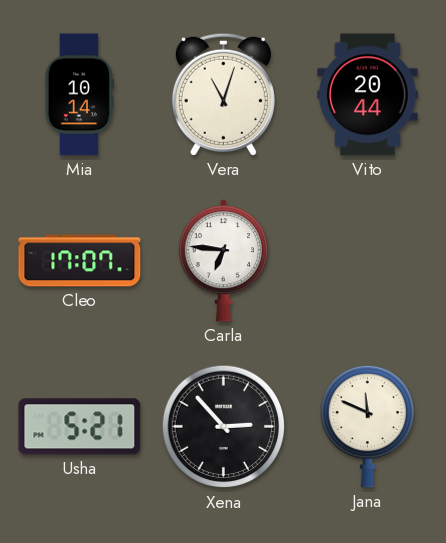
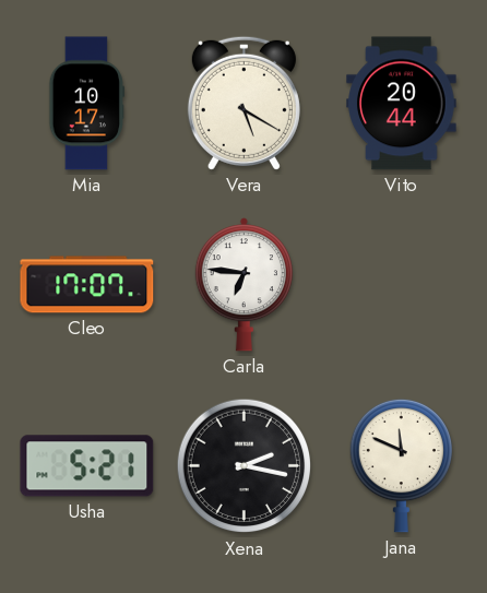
Mia: 10:14 -> 10:17 (87, 104)
Vera: 11:03 -> 5:20 (243, 103)
Xena: 2:53 -> 2:17 (245, 466)
